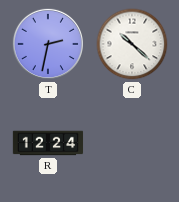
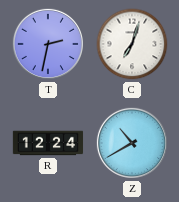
C: 10:22 -> 7:03 (132, 44)
Z: none -> 10:40 (132, 143)
